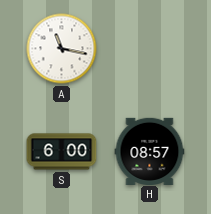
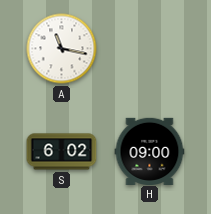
S: 6:00 -> 6:02 (62, 152)
H: 08:57 -> 09:00 (150, 151)
